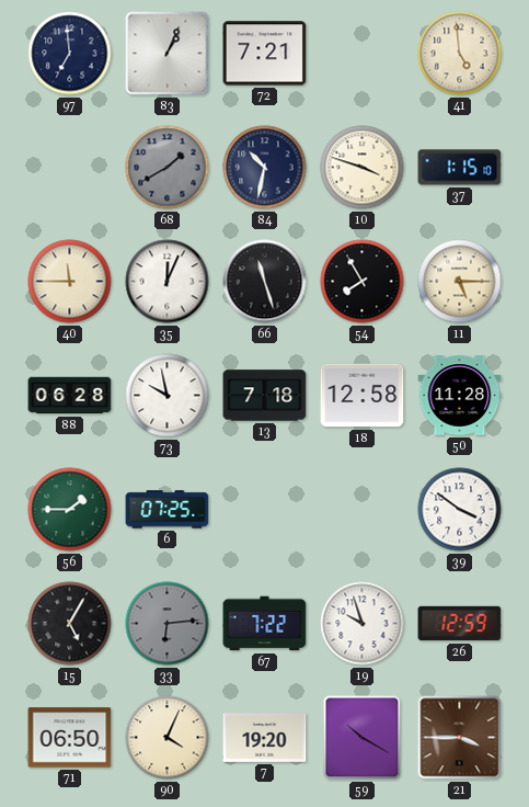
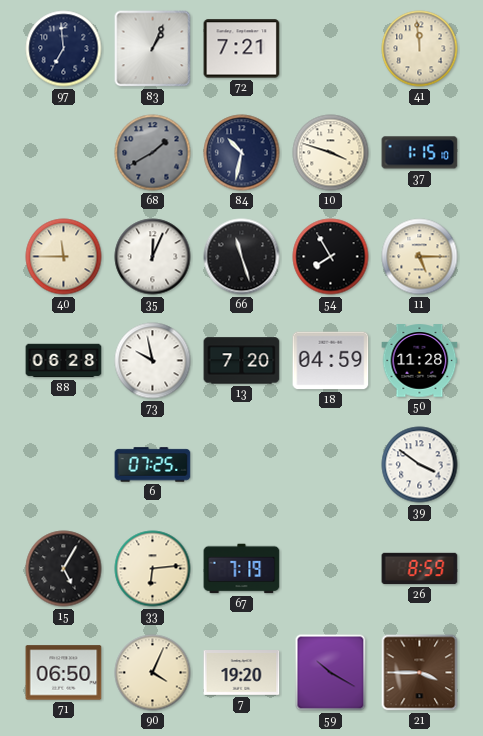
41: 4:59 -> 11:59 (420, 49)
13: 7:18 -> 7:20 (242, 361)
18: 12:58 -> 04:59 (331, 361)
56: 1:45 -> none (70, 510)
33 dial: grey -> cream (153, 569)
67: 7:22 -> 7:19 (242, 569)
19: 9:57 -> none (363, 624)
26: 12:59 -> 8:59 (420, 569)
